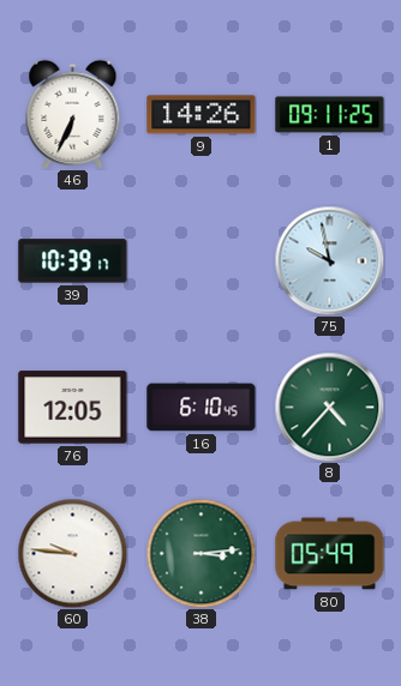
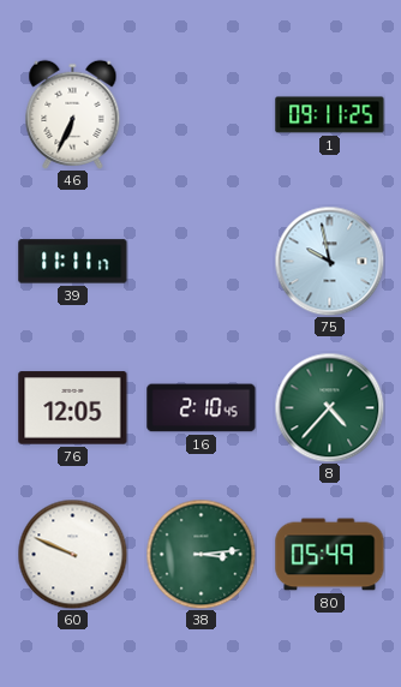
9: 14:26 -> none (202, 115)
39: 10:39 -> 11:11 (73, 262)
16: 6:10 -> 2:10 (202, 408)
60: 9:46 -> 9:49 (72, 554)
